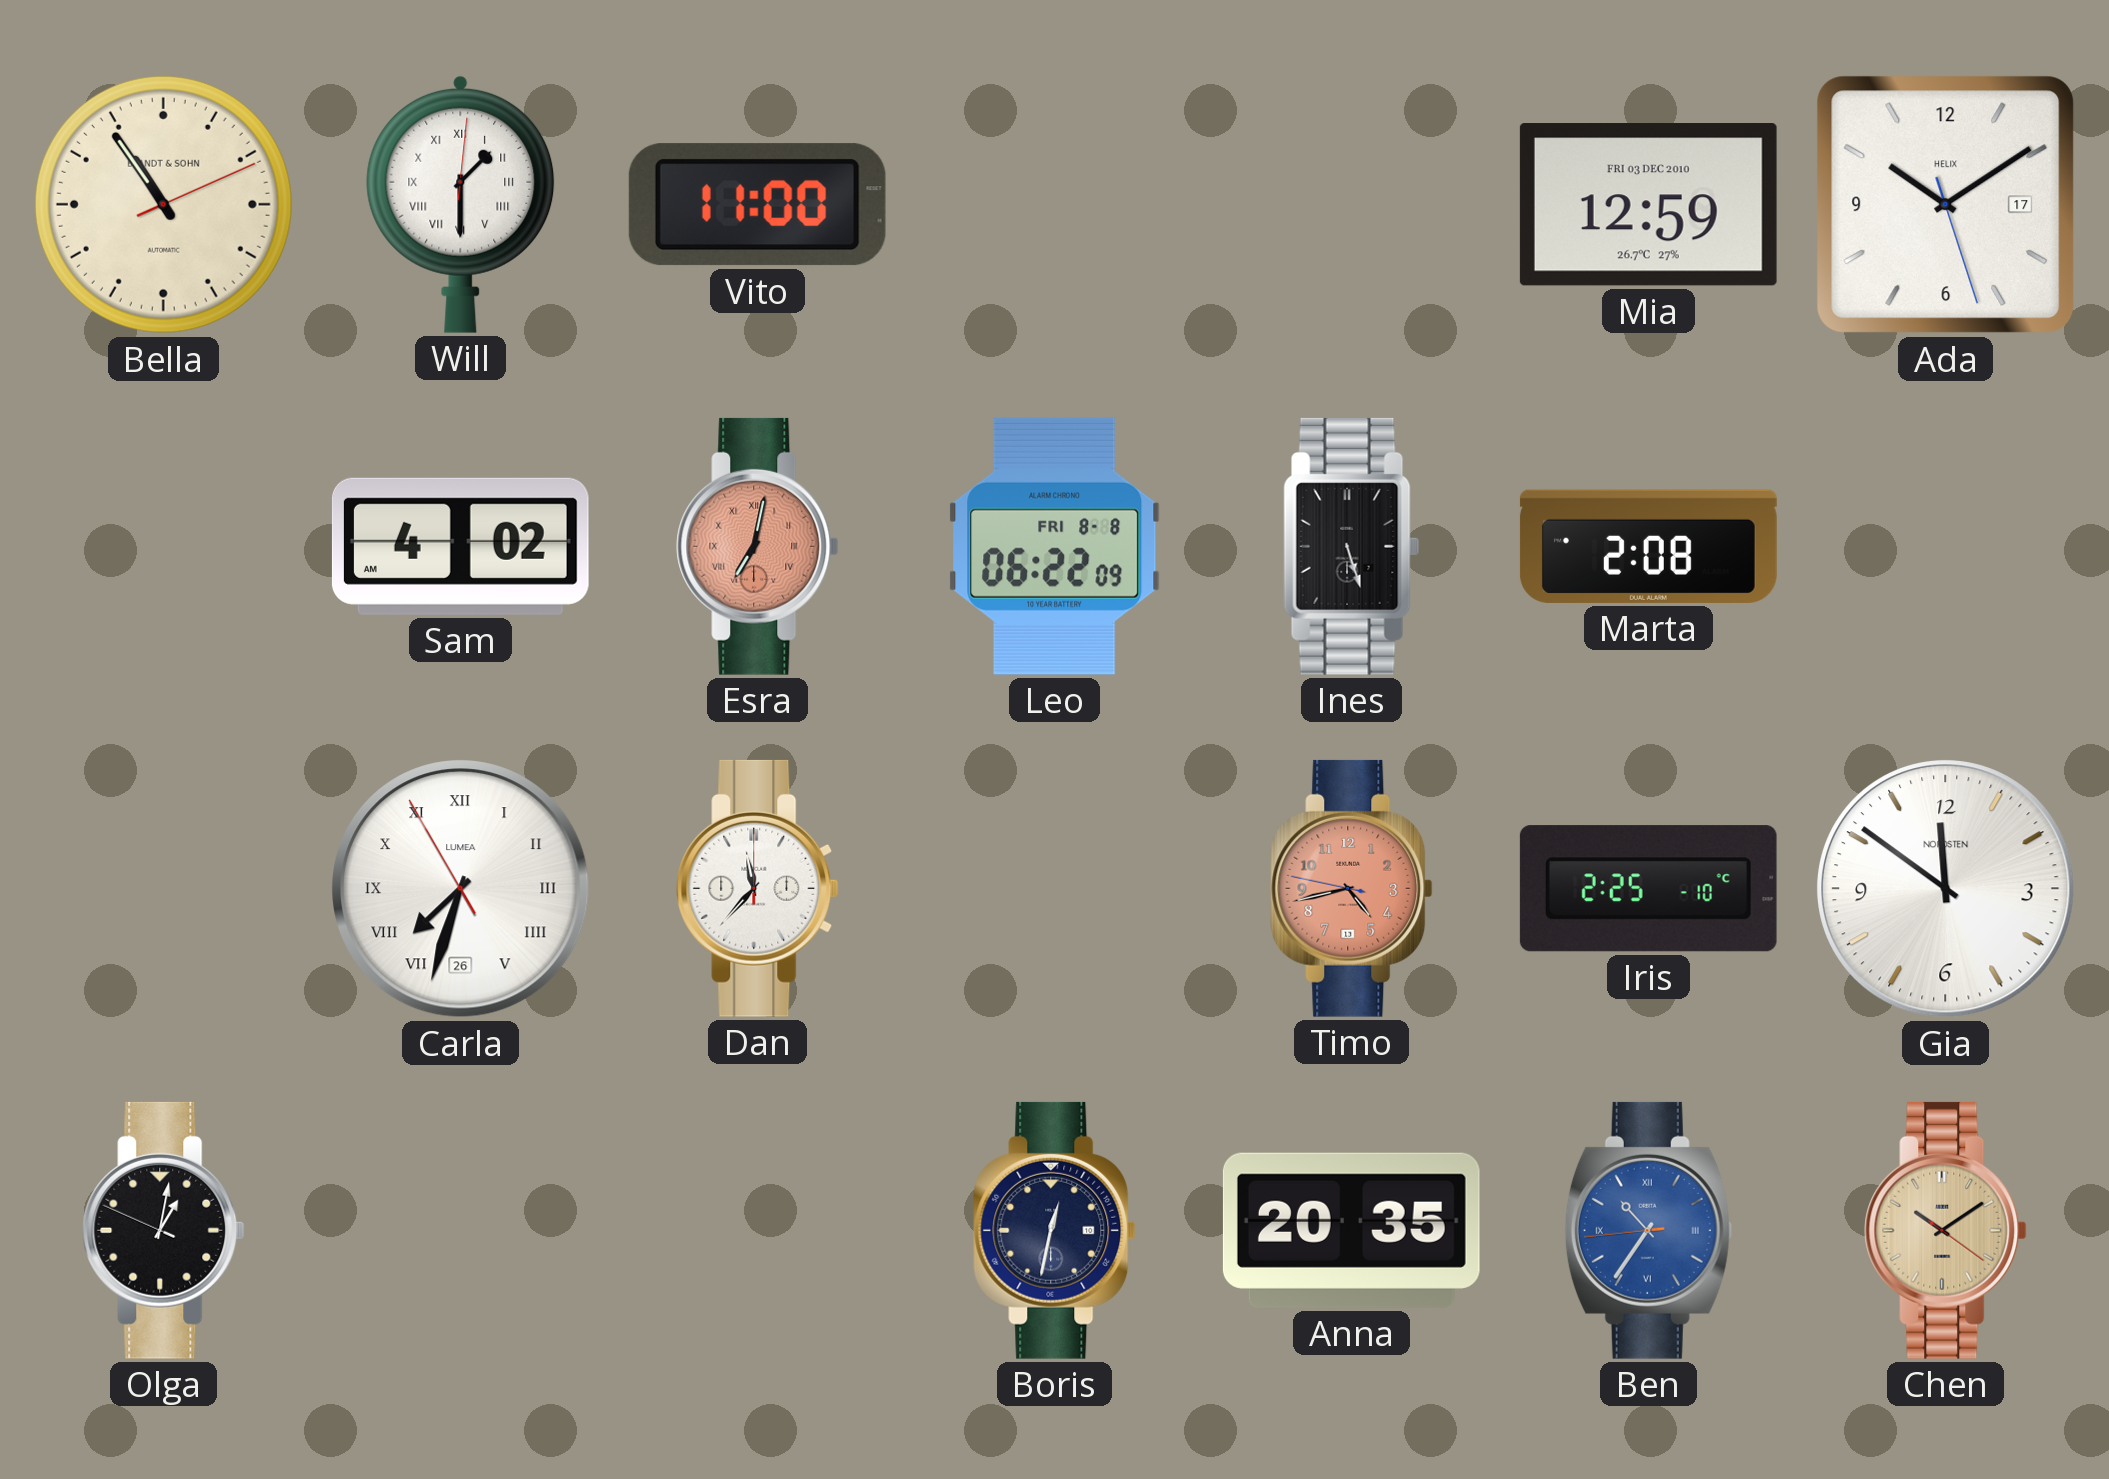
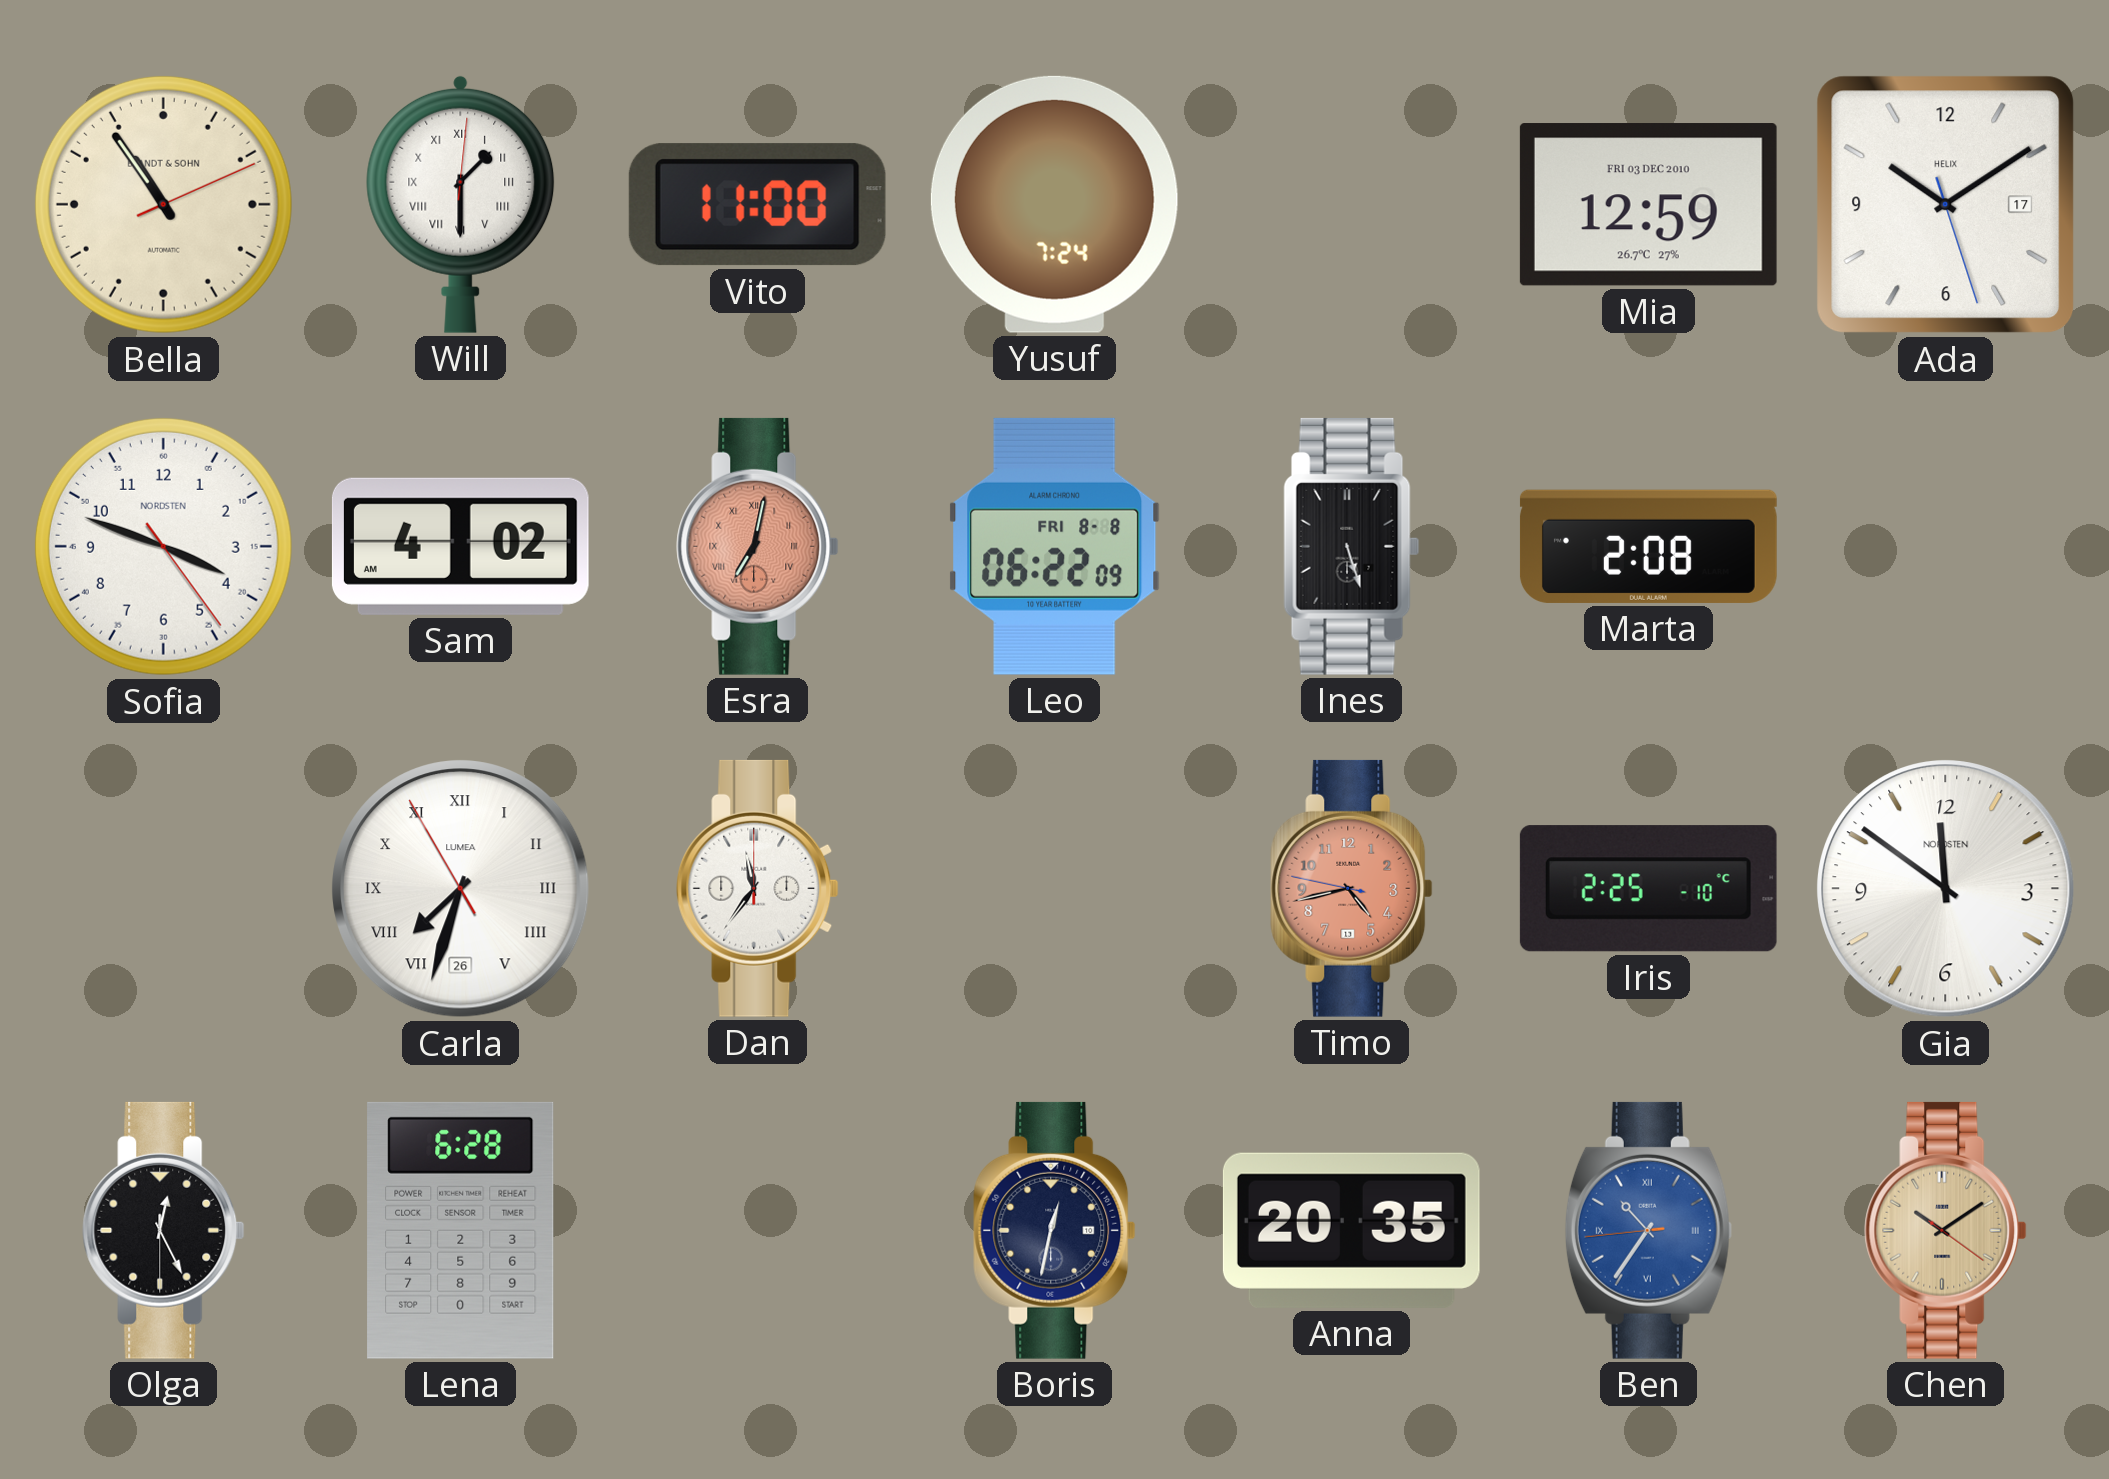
Yusuf: none -> 7:24 (1054, 204)
Sofia: none -> 3:48 (163, 546)
Dan: 11:37 -> 11:36 (758, 888)
Olga: 1:01 -> 12:25 (164, 1230)
Lena: none -> 6:28 (461, 1230)
